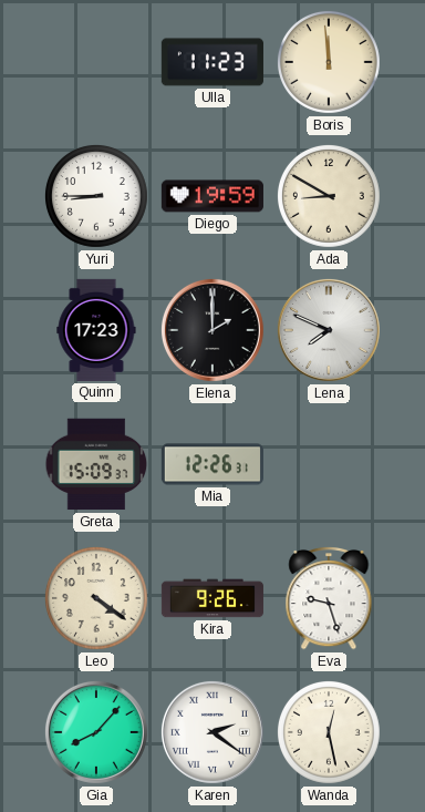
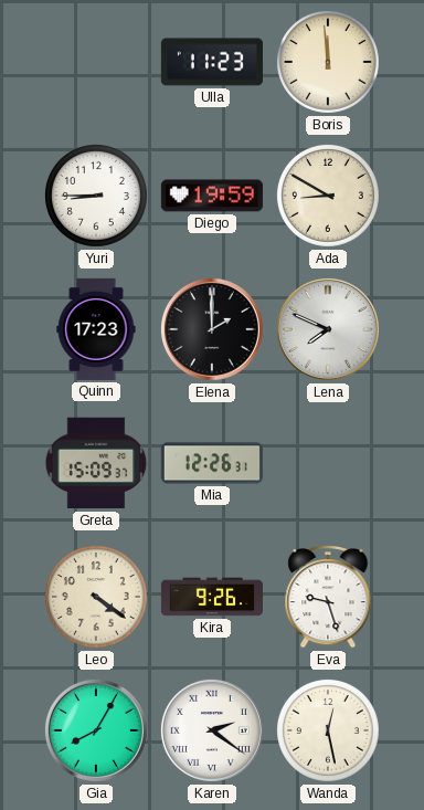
Gia: 8:07 -> 8:05 (96, 730)
